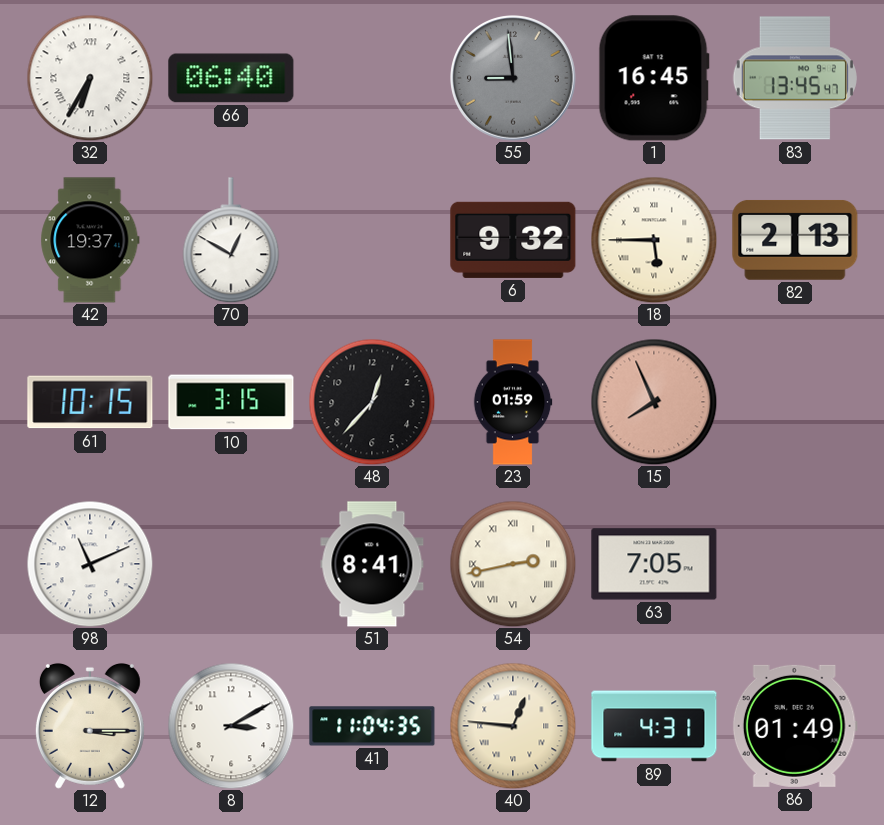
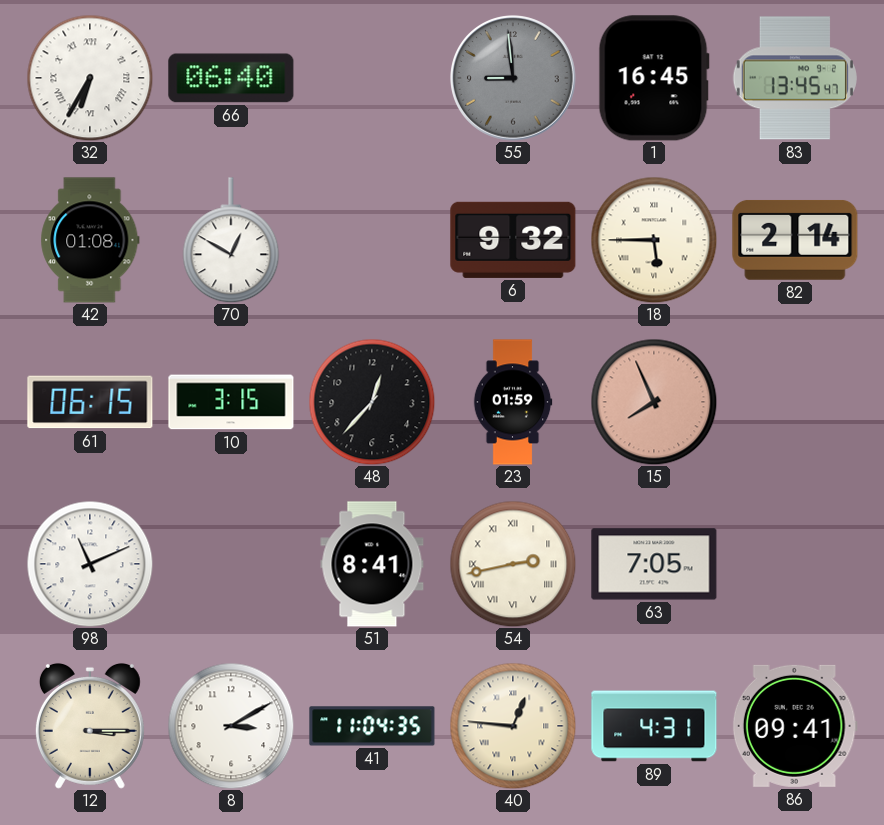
42: 19:37 -> 01:08 (90, 240)
82: 2:13 -> 2:14 (795, 240)
61: 10:15 -> 06:15 (90, 402)
86: 01:49 -> 09:41 (795, 726)
